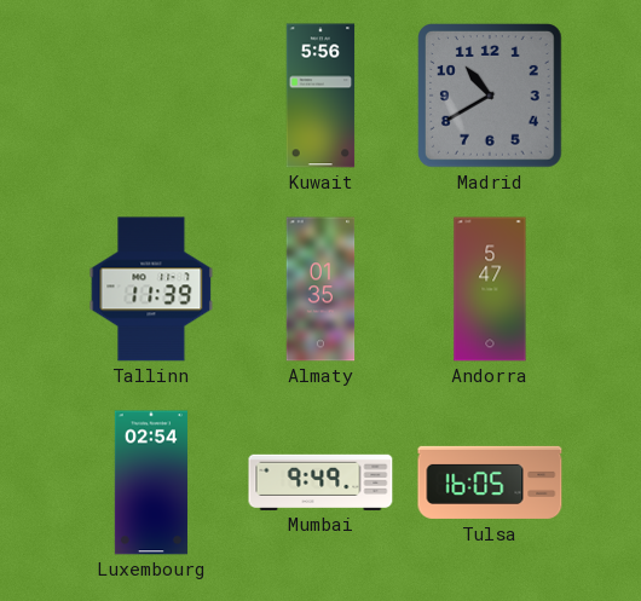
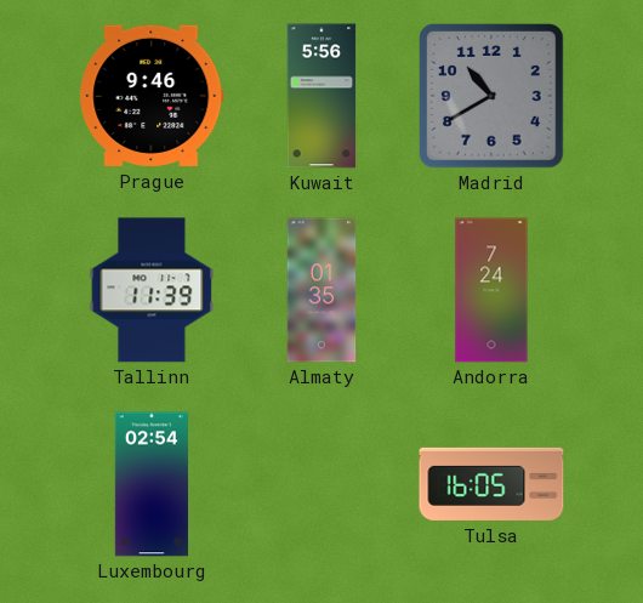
Prague: none -> 9:46 (152, 96)
Andorra: 5:47 -> 7:24 (491, 290)
Mumbai: 9:49 -> none (320, 481)
